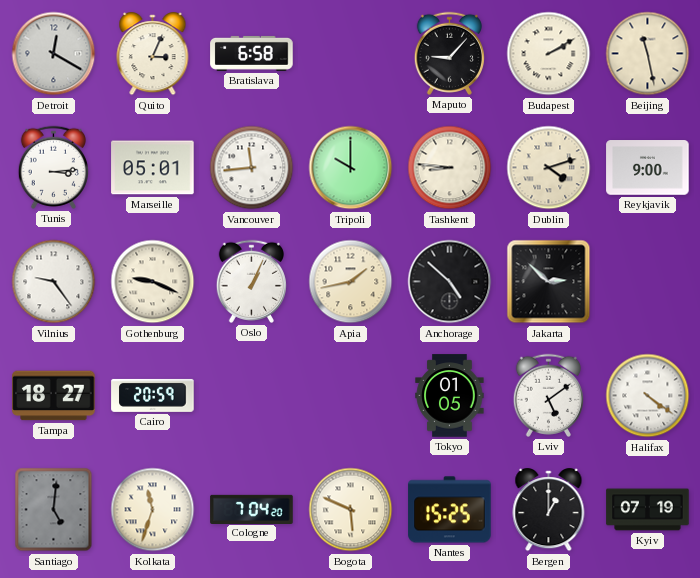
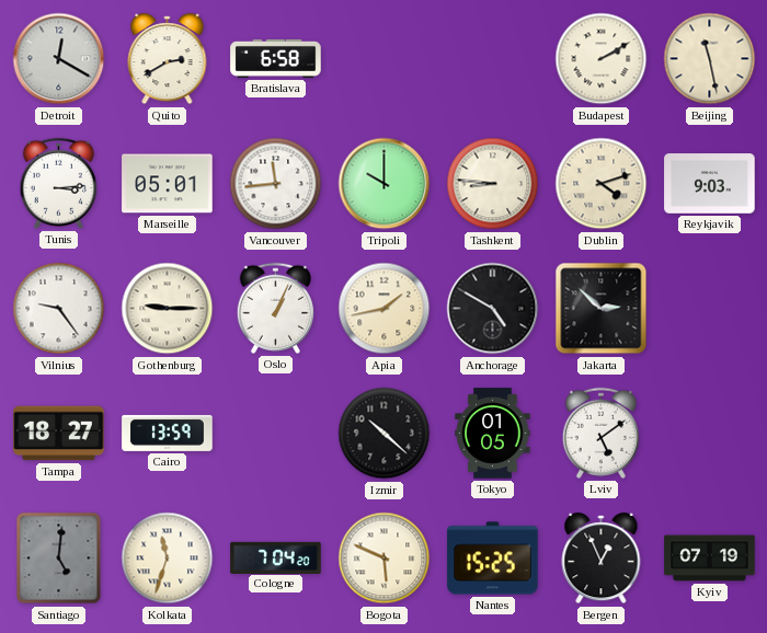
Quito: 3:04 -> 2:40 (168, 59)
Maputo: 9:07 -> none (449, 53)
Reykjavik: 9:00 -> 9:03 (710, 184)
Gothenburg: 9:19 -> 9:15 (168, 309)
Anchorage: 4:52 -> 4:50 (493, 309)
Cairo: 20:59 -> 13:59 (168, 433)
Izmir: none -> 10:22 (385, 434)
Halifax: 4:21 -> none (648, 396)
Bergen: 1:00 -> 12:56 (602, 559)
